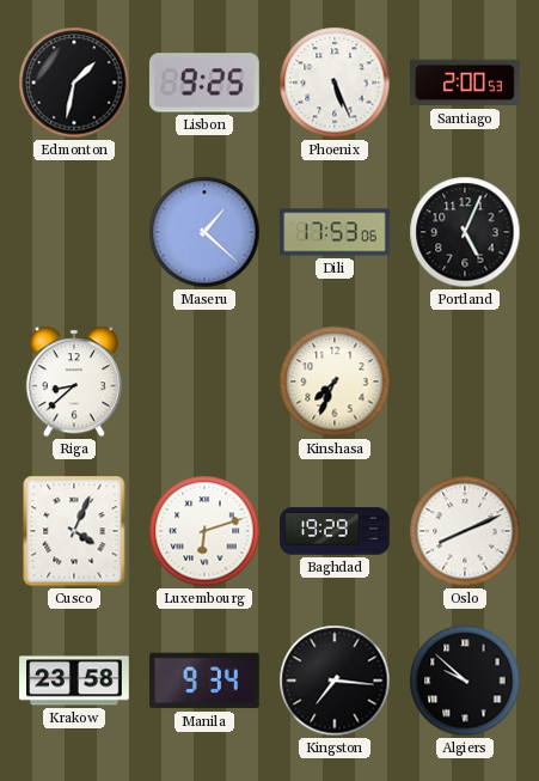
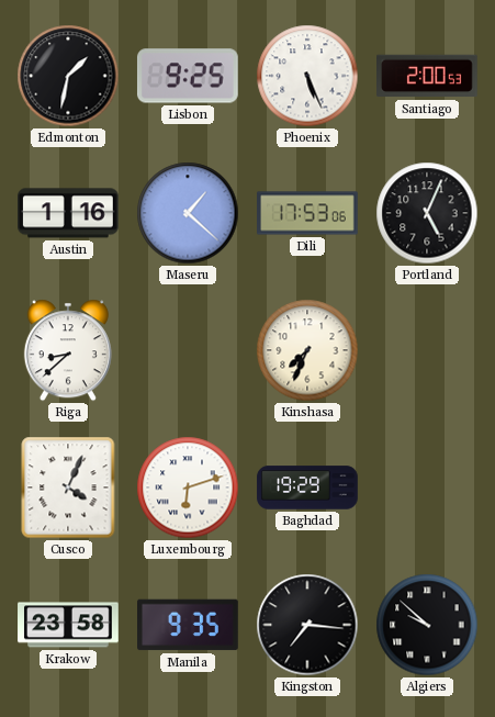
Austin: none -> 1:16 (69, 213)
Oslo: 8:11 -> none (465, 531)
Manila: 9:34 -> 9:35 (189, 625)
